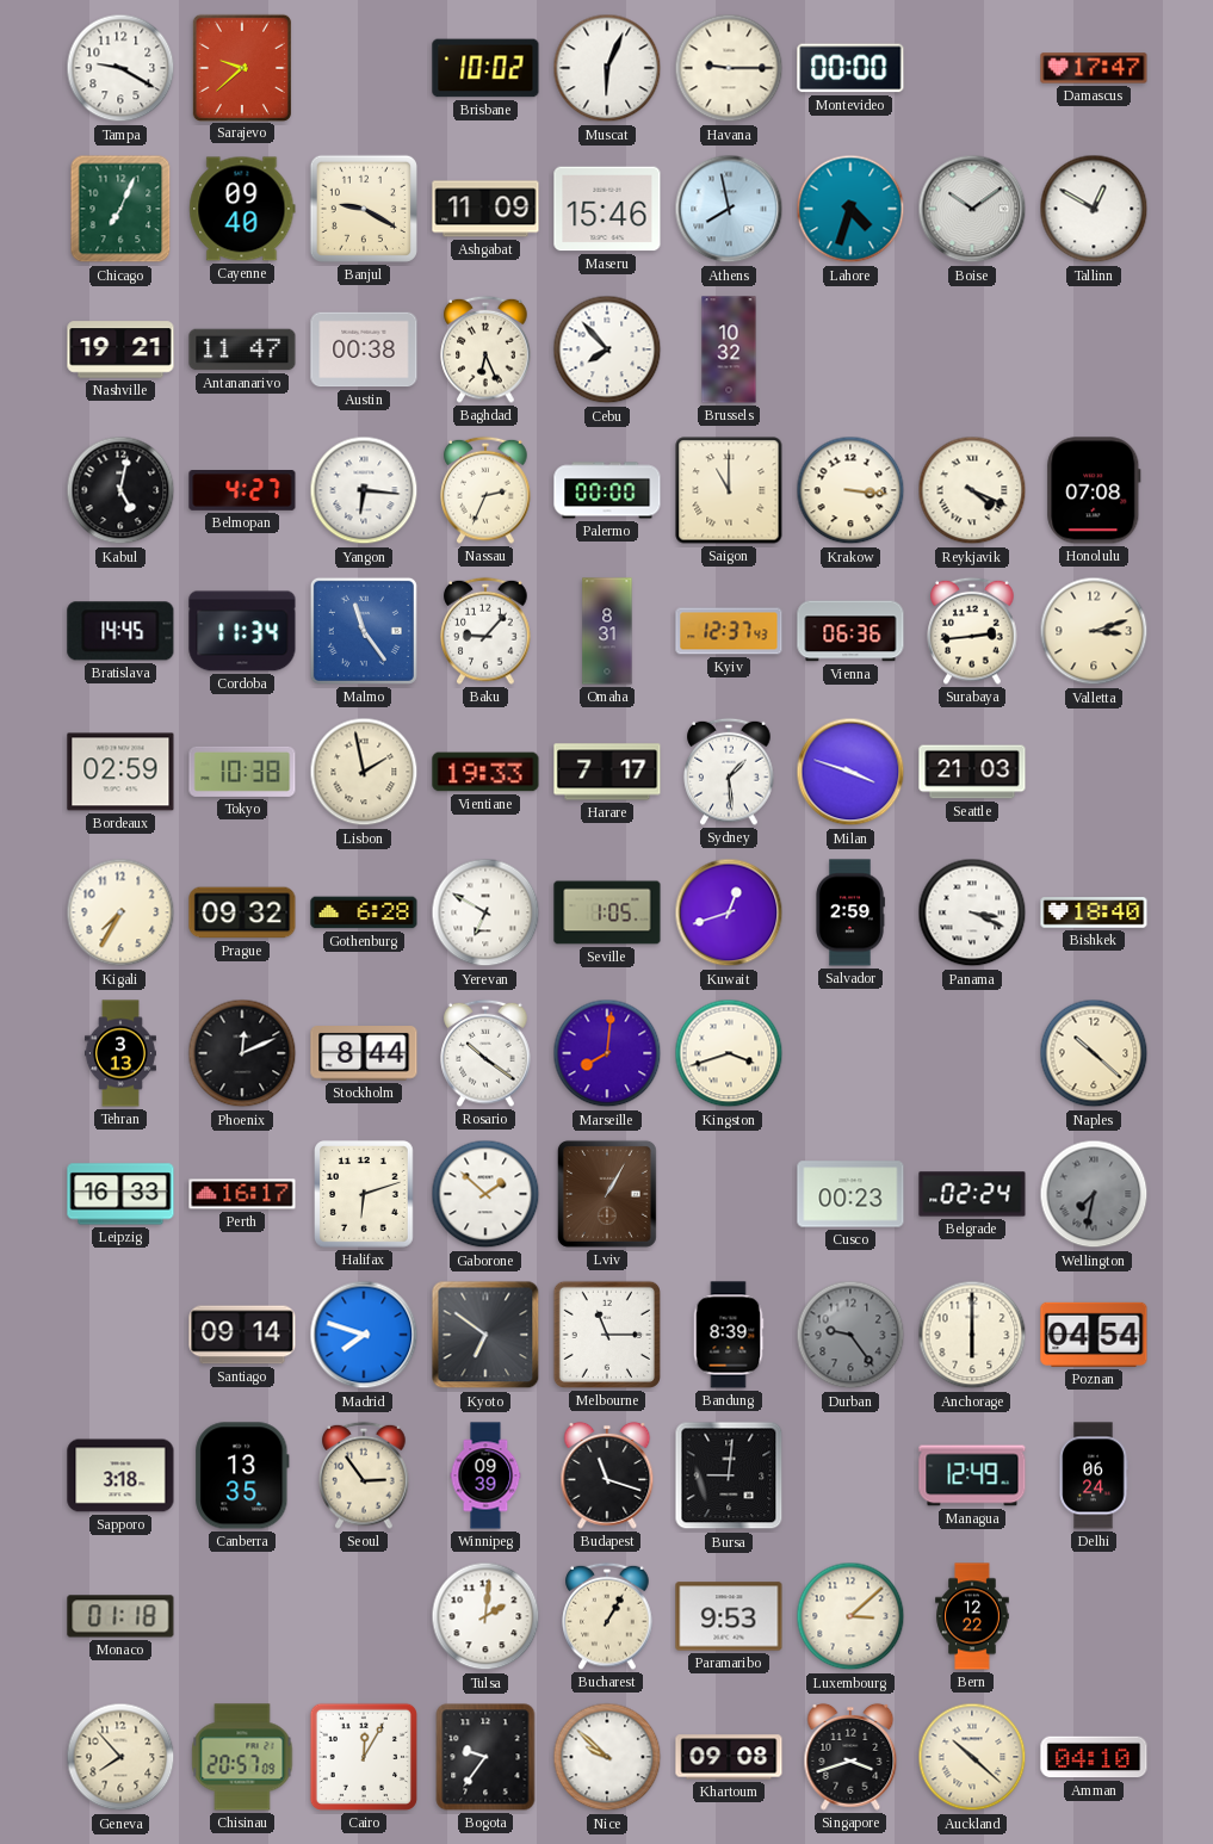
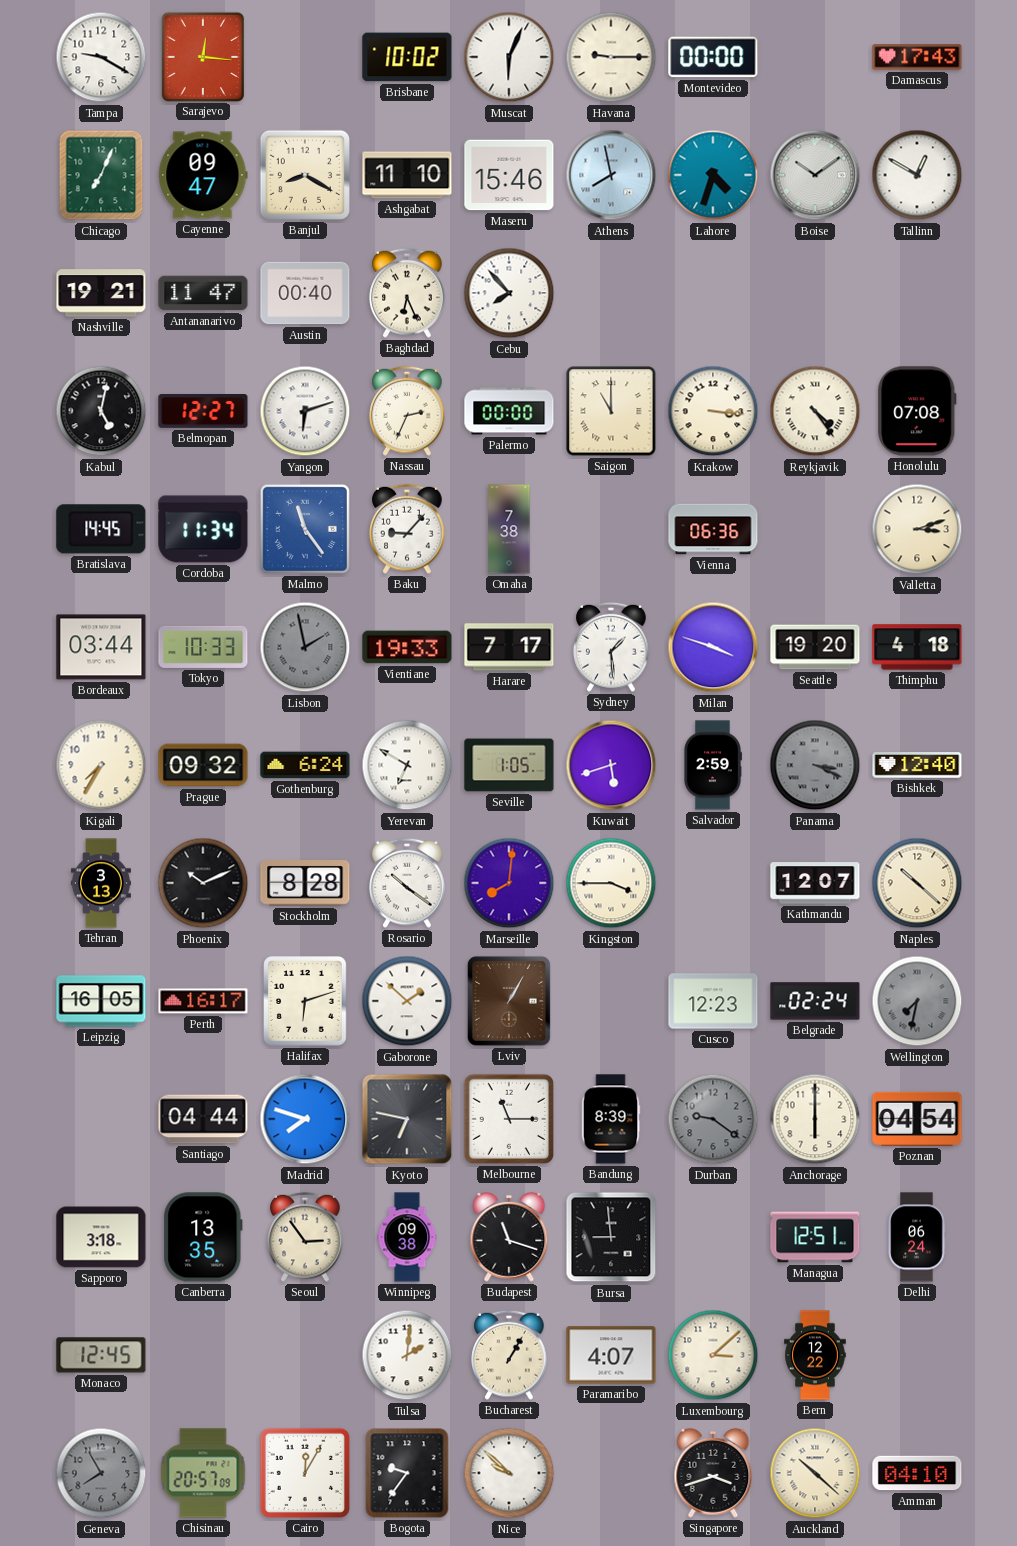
Sarajevo: 9:38 -> 12:16 (202, 56)
Damascus: 17:47 -> 17:43 (917, 57)
Cayenne: 09:40 -> 09:47 (203, 175)
Banjul: 9:20 -> 8:20 (305, 175)
Ashgabat: 11:09 -> 11:10 (407, 175)
Austin: 00:38 -> 00:40 (305, 293)
Brussels: 10:32 -> none (729, 349)
Belmopan: 4:27 -> 12:27 (203, 411)
Yangon: 6:16 -> 6:12 (305, 411)
Reykjavik: 4:19 -> 4:24 (815, 411)
Omaha: 8:31 -> 7:38 (509, 529)
Kyiv: 12:37 -> none (729, 631)
Surabaya: 2:44 -> none (972, 631)
Bordeaux: 02:59 -> 03:44 (101, 647)
Tokyo: 10:38 -> 10:33 (203, 647)
Lisbon dial: cream -> grey (305, 647)
Seattle: 21:03 -> 19:20 (815, 647)
Thimphu: none -> 4:18 (917, 647)
Gothenburg: 6:28 -> 6:24 (305, 765)
Kuwait: 12:42 -> 5:42 (611, 765)
Panama dial: white -> grey (815, 765)
Bishkek: 18:40 -> 12:40 (917, 765)
Phoenix: 12:11 -> 10:11 (203, 883)
Stockholm: 8:44 -> 8:28 (305, 883)
Kingston: 3:42 -> 3:45 (611, 883)
Kathmandu: none -> 12:07 (815, 883)
Leipzig: 16:33 -> 16:05 (101, 1001)
Cusco: 00:23 -> 12:23 (713, 1001)
Santiago: 09:14 -> 04:44 (203, 1119)
Kyoto: 6:51 -> 6:47 (407, 1119)
Durban: 9:24 -> 9:21 (713, 1119)
Winnipeg: 09:39 -> 09:38 (407, 1237)
Bursa: 9:01 -> 8:59 (611, 1237)
Managua: 12:49 -> 12:51 (815, 1237)
Monaco: 01:18 -> 12:45 (101, 1355)
Paramaribo: 9:53 -> 4:07 (611, 1355)
Geneva: 7:53 -> 7:55 (101, 1473)
Geneva dial: cream -> grey (101, 1473)
Khartoum: 09:08 -> none (729, 1757)
